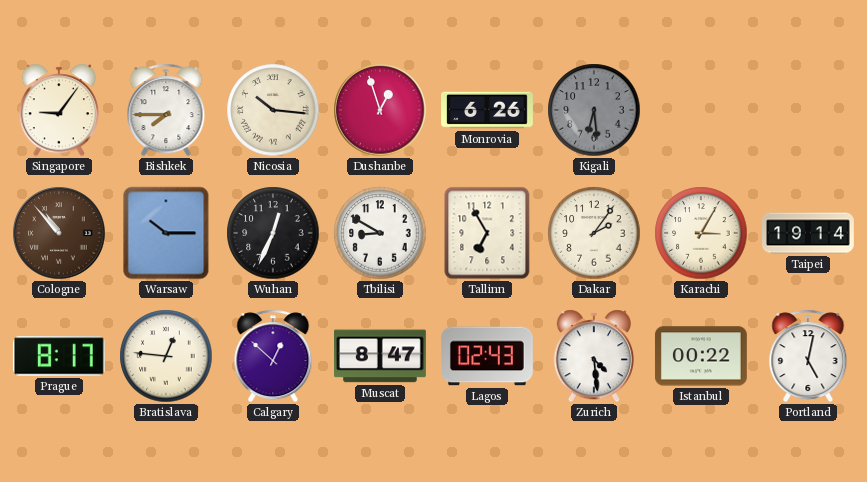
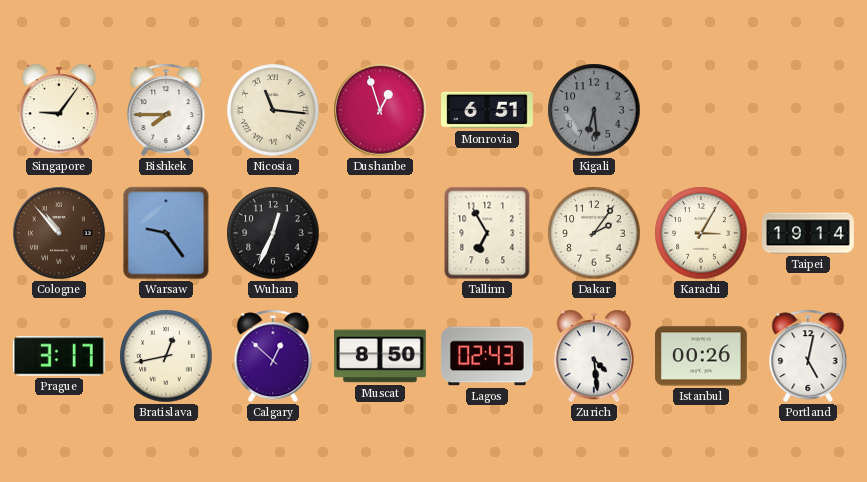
Nicosia: 10:16 -> 11:16 (273, 110)
Monrovia: 6:26 -> 6:51 (488, 110)
Warsaw: 10:15 -> 9:24 (166, 233)
Tbilisi: 8:50 -> none (380, 233)
Prague: 8:17 -> 3:17 (59, 356)
Bratislava: 12:46 -> 12:43 (166, 356)
Muscat: 8:47 -> 8:50 (381, 356)
Istanbul: 00:22 -> 00:26 (701, 356)
